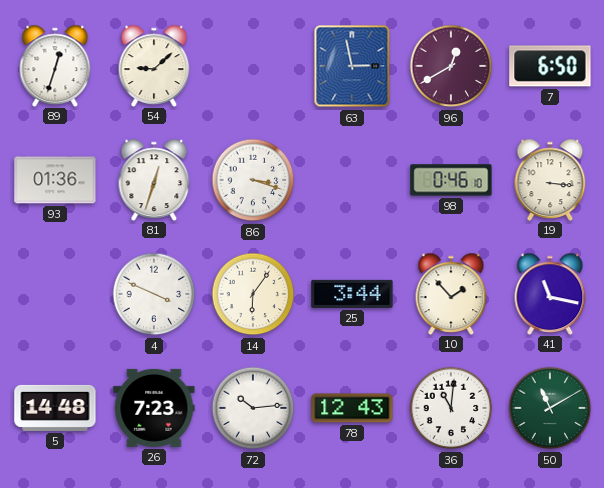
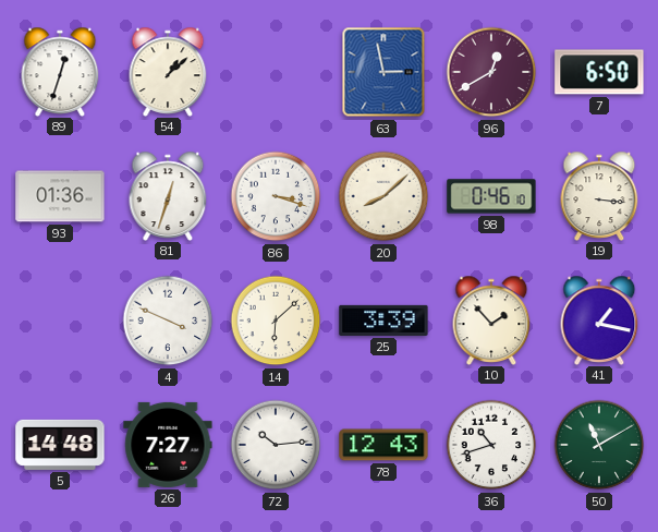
54: 9:08 -> 1:08 (168, 71)
20: none -> 8:08 (383, 196)
14: 6:06 -> 6:08 (276, 321)
25: 3:44 -> 3:39 (383, 321)
41: 11:17 -> 1:17 (599, 319)
26: 7:23 -> 7:27 (168, 445)
36: 11:01 -> 10:42 (491, 445)
